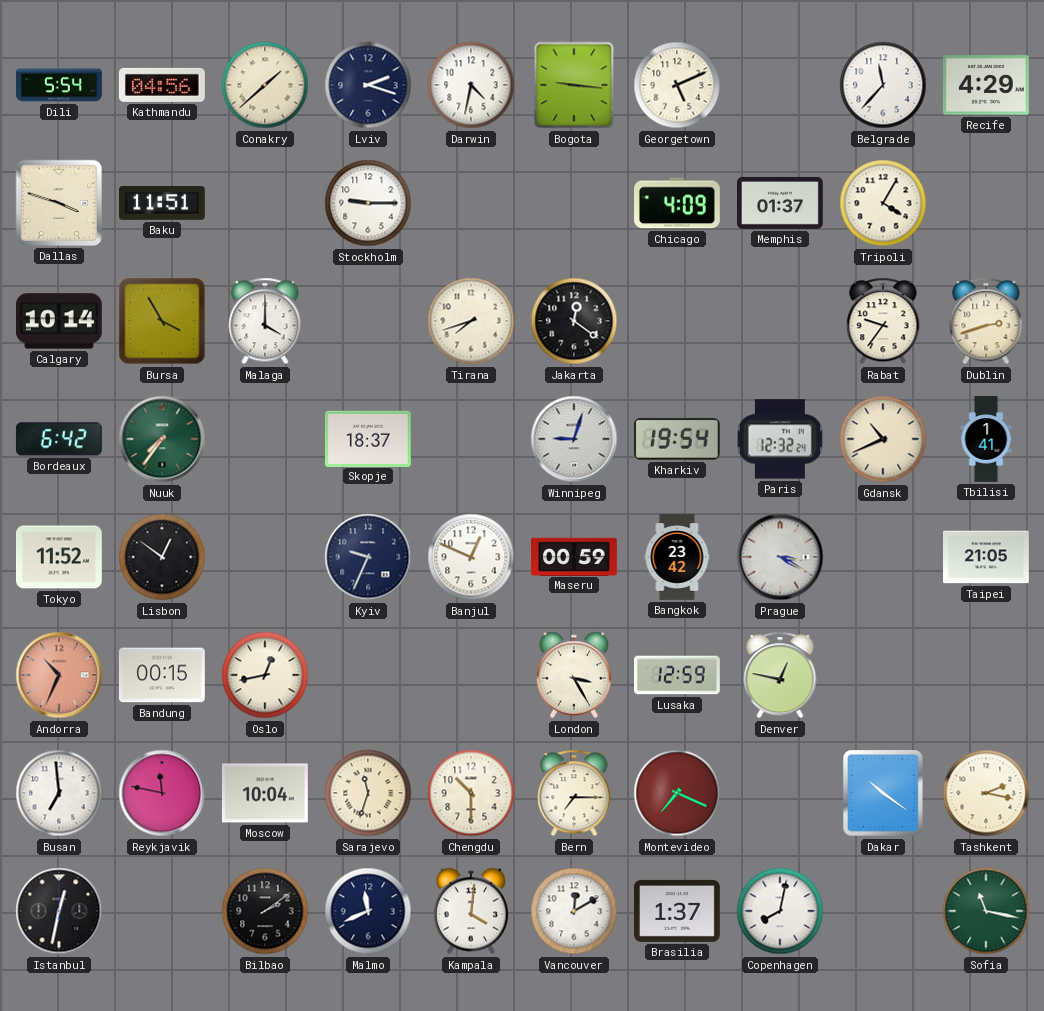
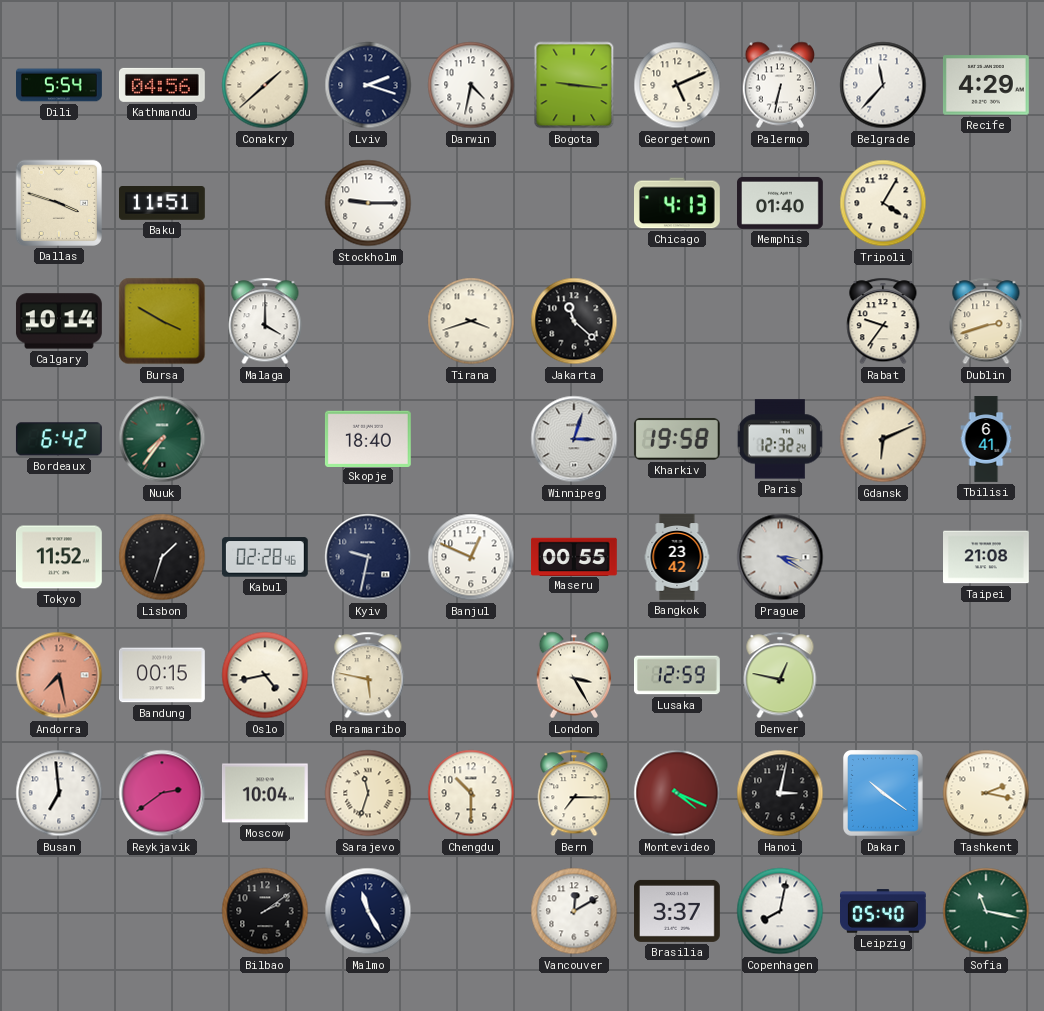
Palermo: none -> 6:32 (780, 85)
Chicago: 4:09 -> 4:13 (678, 203)
Memphis: 01:37 -> 01:40 (781, 203)
Bursa: 3:55 -> 3:50 (162, 321)
Tirana: 7:42 -> 3:42 (471, 321)
Jakarta: 12:21 -> 11:22 (574, 321)
Skopje: 18:37 -> 18:40 (368, 438)
Winnipeg: 9:03 -> 3:03 (574, 439)
Kharkiv: 19:54 -> 19:58 (677, 439)
Gdansk: 10:41 -> 6:11 (883, 439)
Tbilisi: 1:41 -> 6:41 (986, 439)
Lisbon: 12:51 -> 1:33 (162, 557)
Kabul: none -> 02:28 (265, 557)
Kyiv: 9:34 -> 9:32 (368, 557)
Maseru: 00:59 -> 00:55 (575, 556)
Taipei: 21:05 -> 21:08 (987, 557)
Andorra: 10:34 -> 7:28 (59, 675)
Oslo: 12:43 -> 4:43 (265, 675)
Paramaribo: none -> 5:47 (368, 675)
Reykjavik: 11:47 -> 2:39 (162, 793)
Montevideo: 7:19 -> 4:19 (677, 793)
Hanoi: none -> 3:02 (780, 793)
Istanbul: 12:32 -> none (59, 911)
Malmo: 11:41 -> 11:25 (368, 911)
Kampala: 4:01 -> none (471, 911)
Brasilia: 1:37 -> 3:37 (678, 911)
Leipzig: none -> 05:40 (884, 911)
